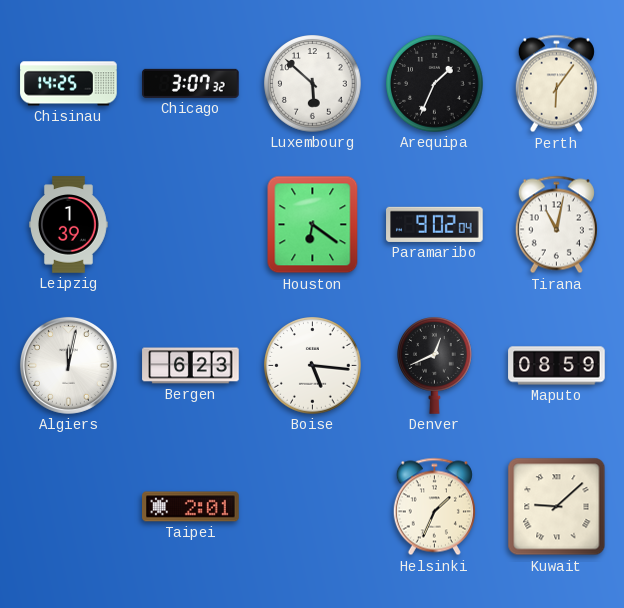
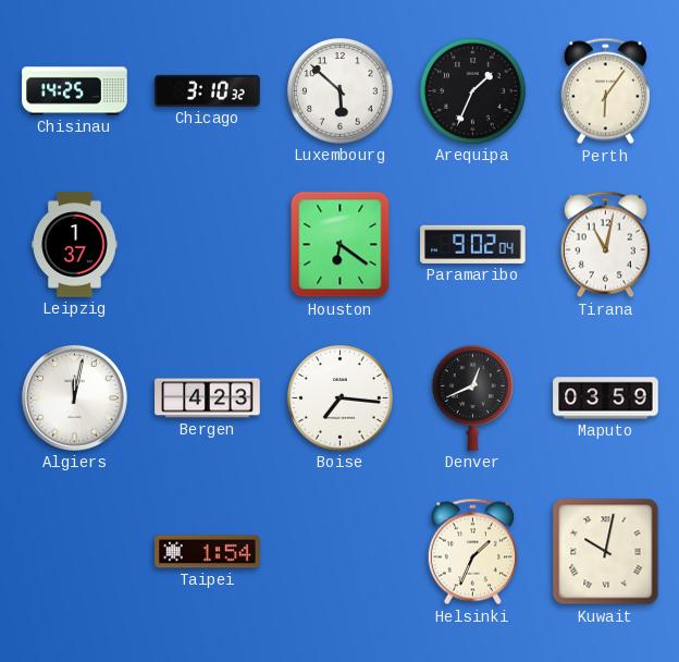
Chicago: 3:07 -> 3:10 (208, 90)
Leipzig: 1:39 -> 1:37 (75, 245)
Bergen: 6:23 -> 4:23 (208, 399)
Boise: 5:16 -> 7:16 (341, 399)
Maputo: 08:59 -> 03:59 (606, 399)
Taipei: 2:01 -> 1:54 (208, 552)
Kuwait: 9:08 -> 10:02 (606, 552)
